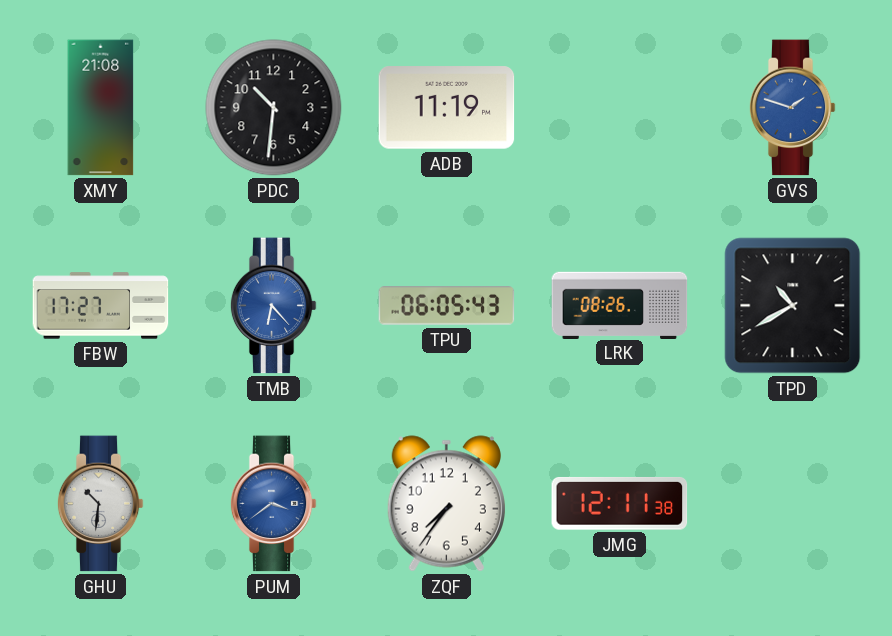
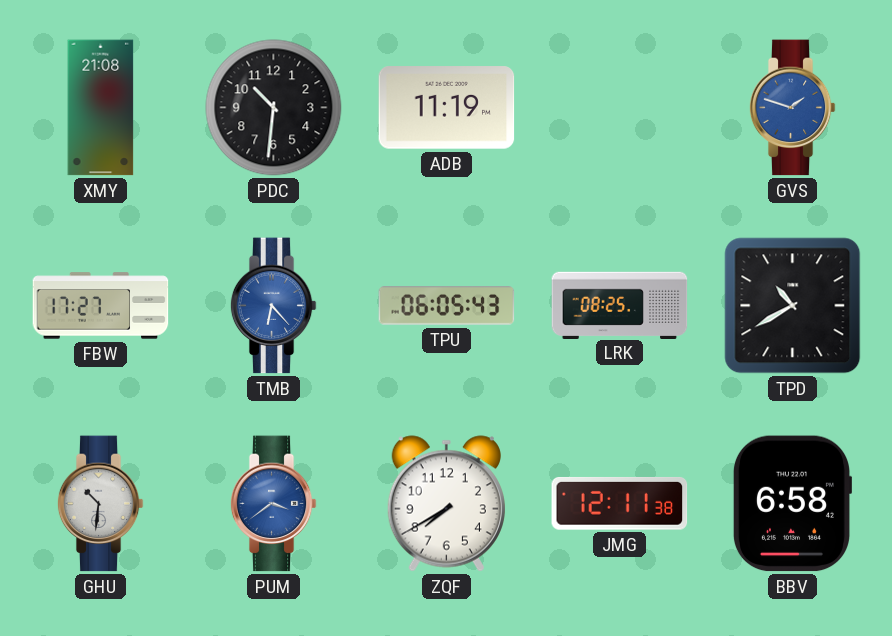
LRK: 08:26 -> 08:25 (620, 305)
ZQF: 7:36 -> 7:40 (446, 504)
BBV: none -> 6:58 (791, 504)
